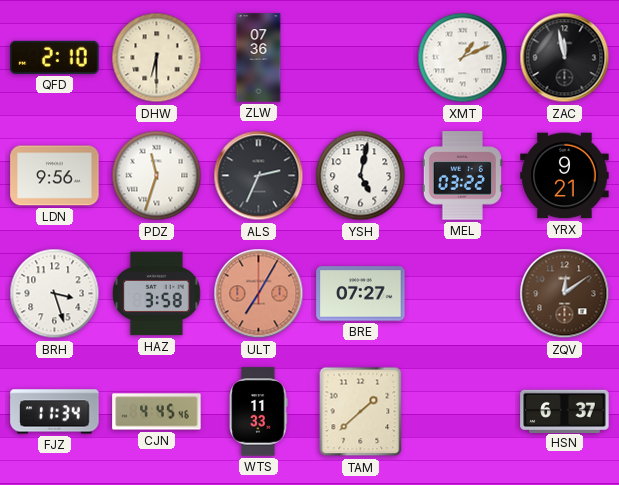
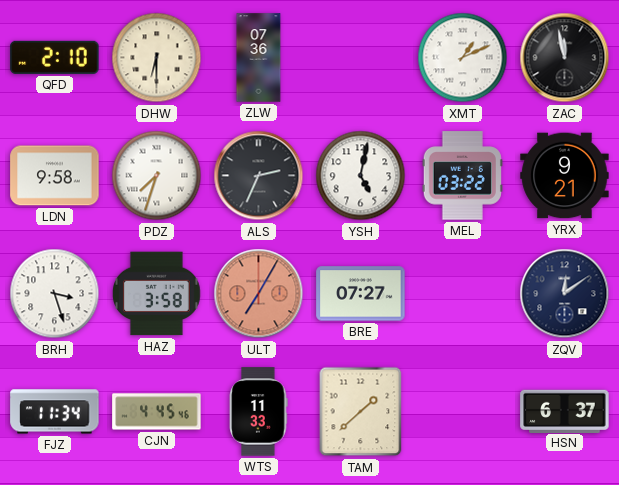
LDN: 9:56 -> 9:58 (55, 176)
PDZ: 11:33 -> 7:33 (157, 176)
ZQV dial: brown -> navy (565, 294)
